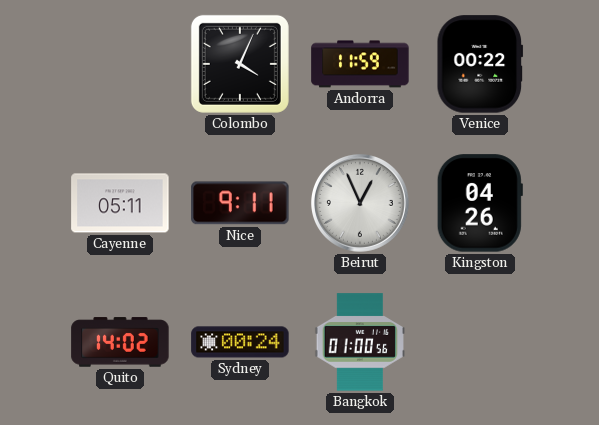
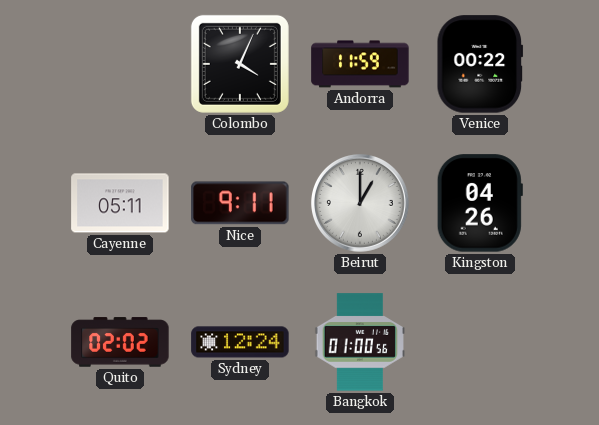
Beirut: 12:56 -> 1:00 (361, 204)
Quito: 14:02 -> 02:02 (120, 342)
Sydney: 00:24 -> 12:24 (240, 342)
